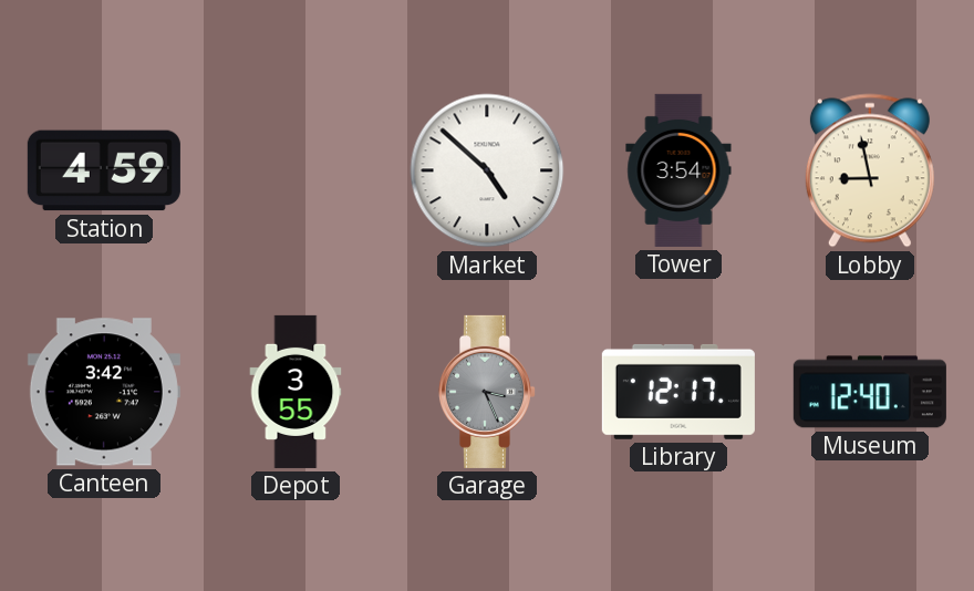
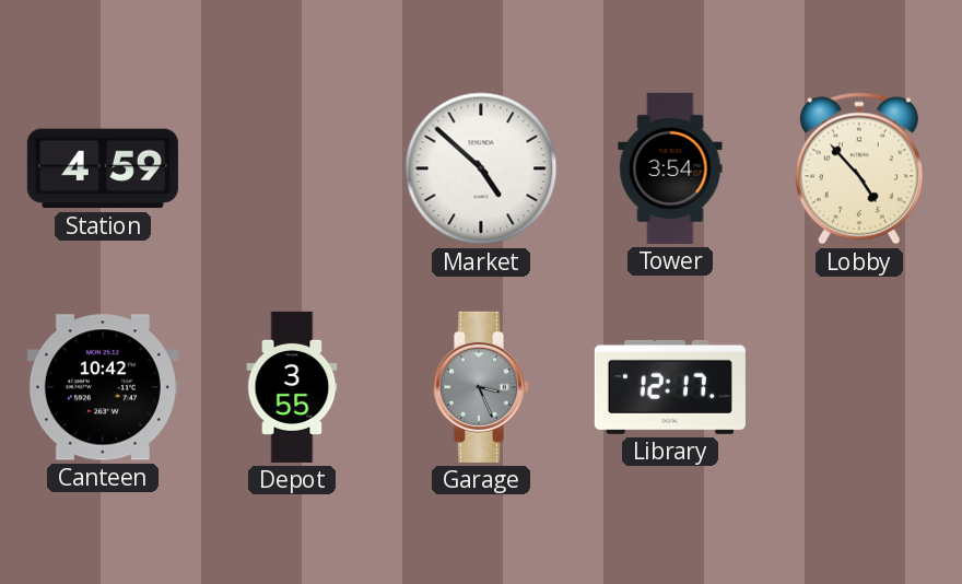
Lobby: 8:58 -> 4:53 (859, 168)
Canteen: 3:42 -> 10:42 (103, 387)
Museum: 12:40 -> none (870, 392)
